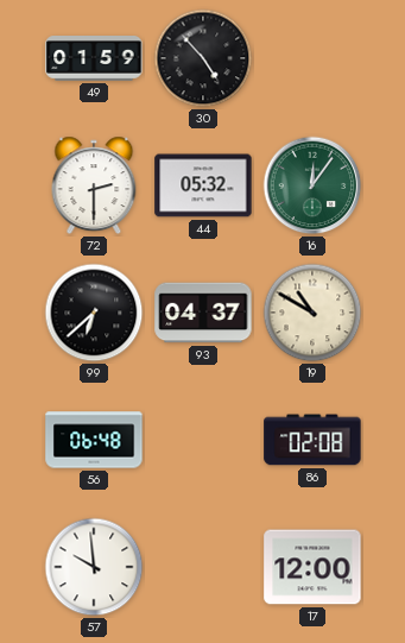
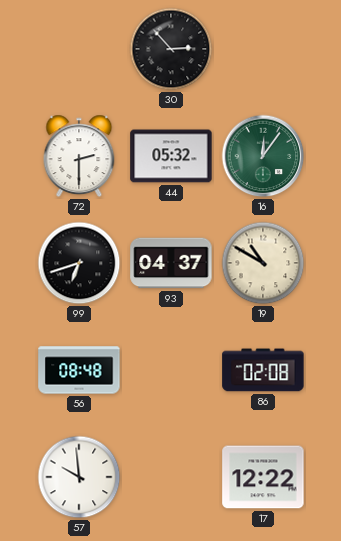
49: 01:59 -> none (94, 59)
30: 4:53 -> 2:53 (171, 49)
99: 6:38 -> 6:42 (79, 263)
56: 06:48 -> 08:48 (79, 370)
17: 12:00 -> 12:22 (263, 477)
